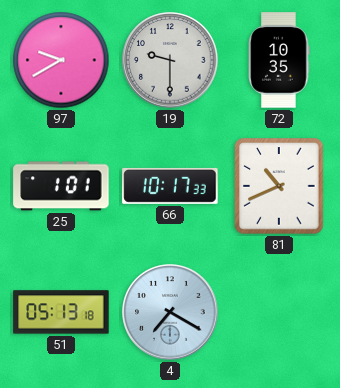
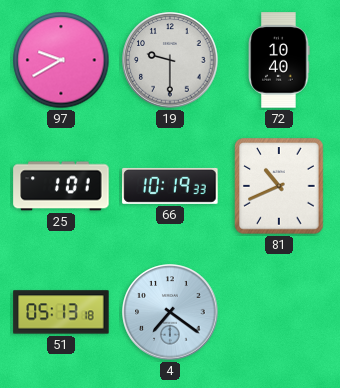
72: 10:35 -> 10:40 (279, 60)
66: 10:17 -> 10:19 (170, 186)
4: 7:20 -> 7:21 (170, 312)
